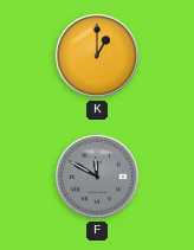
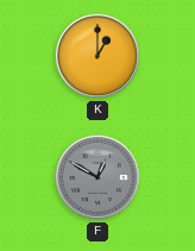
F: 11:50 -> 12:50 (97, 177)
